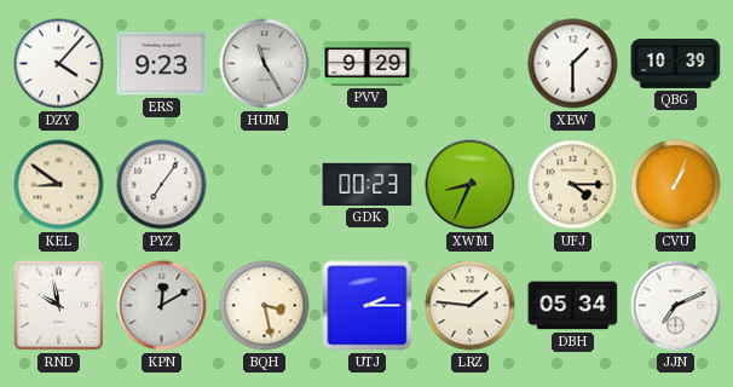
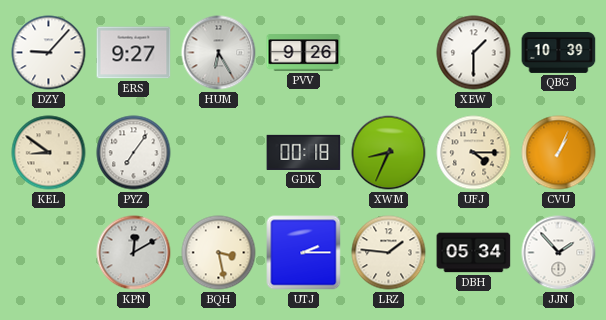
DZY: 4:07 -> 9:07 (49, 53)
ERS: 9:23 -> 9:27 (134, 53)
HUM: 11:25 -> 6:25 (219, 53)
PVV: 9:29 -> 9:26 (304, 53)
GDK: 00:23 -> 00:18 (304, 152)
RND: 9:58 -> none (59, 306)
JJN: 7:11 -> 1:53 (559, 253)
